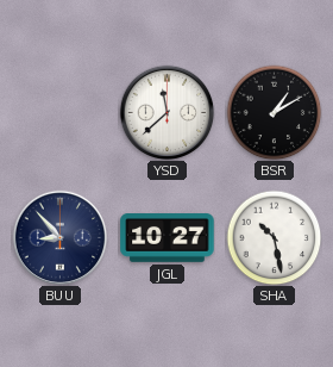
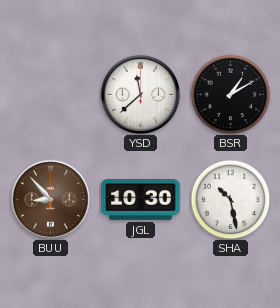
BUU dial: navy -> brown (50, 199)
JGL: 10:27 -> 10:30 (141, 200)
